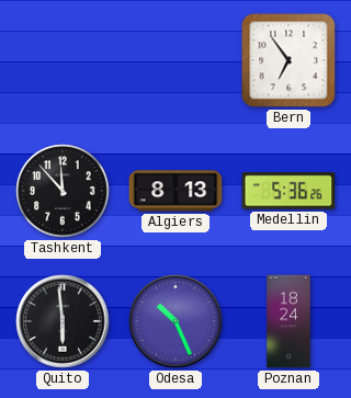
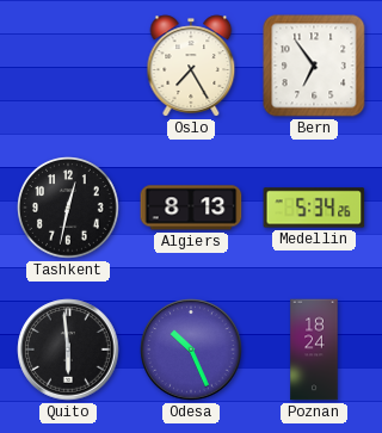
Oslo: none -> 7:25 (191, 66)
Tashkent: 11:53 -> 12:32 (68, 208)
Medellin: 5:36 -> 5:34 (314, 208)
